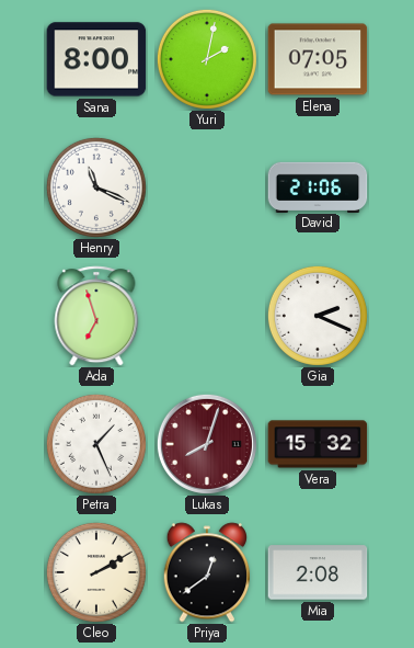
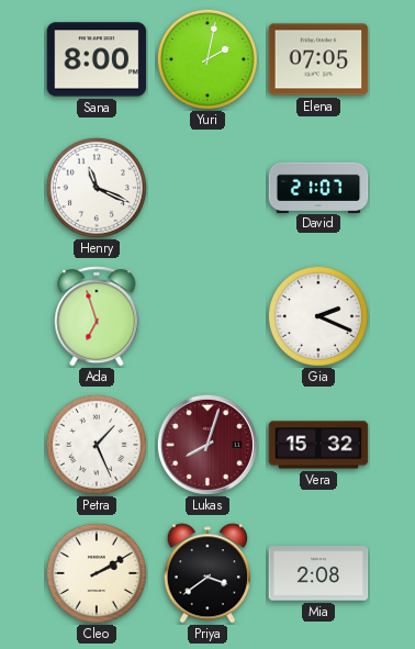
David: 21:06 -> 21:07 (318, 187)
Priya: 12:39 -> 3:39 (206, 573)
